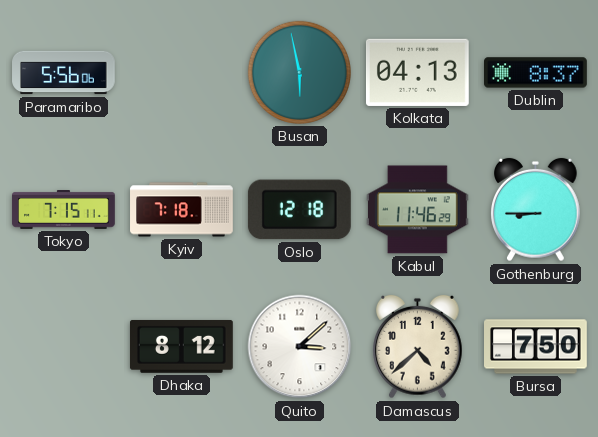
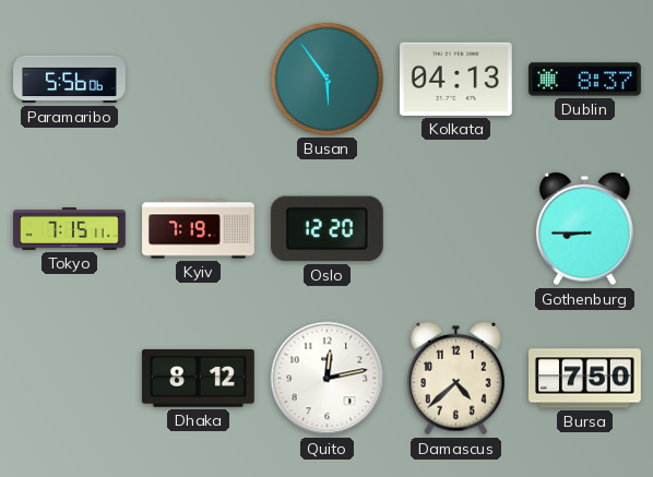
Busan: 5:58 -> 5:54 (326, 79)
Kyiv: 7:18 -> 7:19 (199, 229)
Oslo: 12:18 -> 12:20 (326, 229)
Kabul: 11:46 -> none (417, 210)
Quito: 3:08 -> 12:13 (328, 379)
